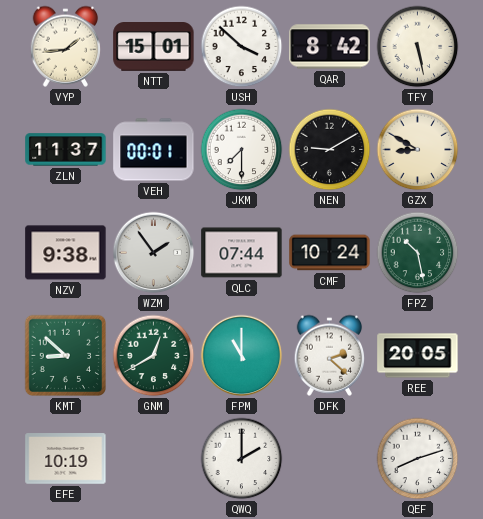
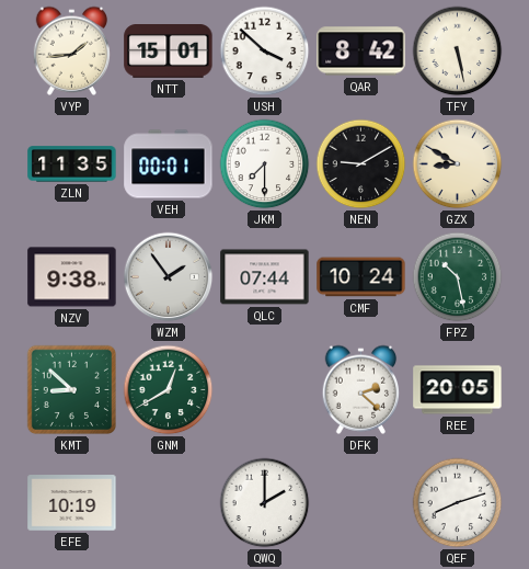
ZLN: 11:37 -> 11:35 (72, 164)
FPM: 11:00 -> none (242, 356)
